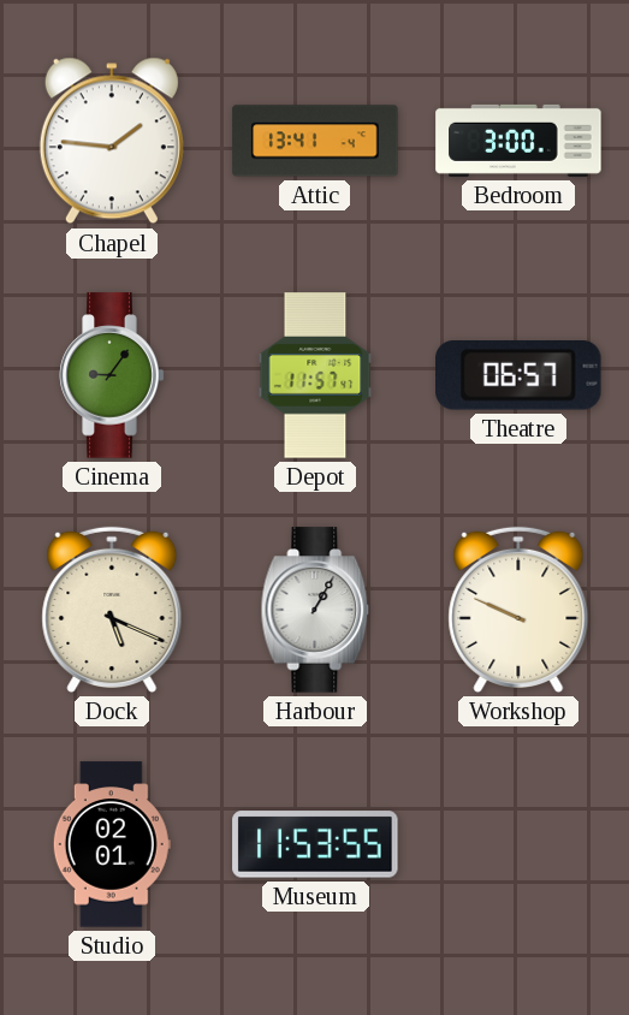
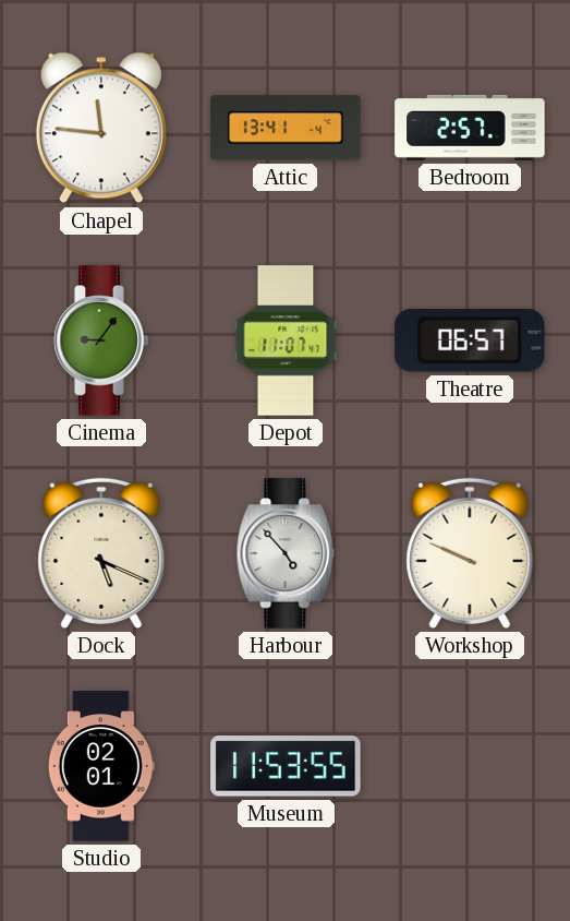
Chapel: 1:46 -> 11:46 (101, 128)
Bedroom: 3:00 -> 2:57 (470, 128)
Depot: 11:57 -> 11:07 (286, 340)
Harbour: 1:05 -> 4:53 (286, 553)
